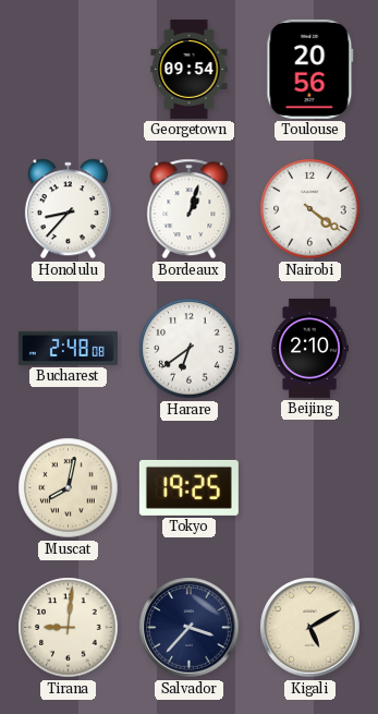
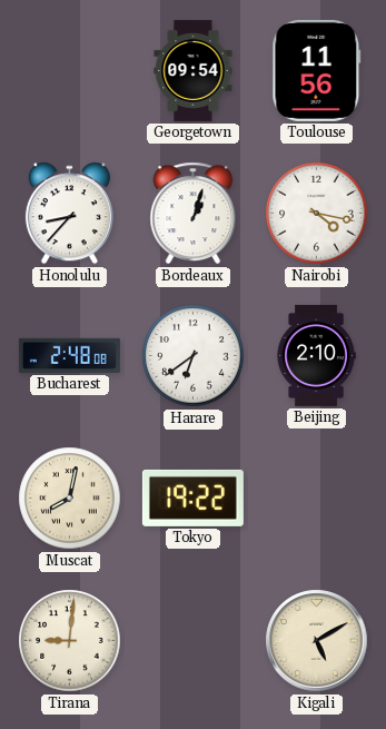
Toulouse: 20:56 -> 11:56 (317, 70)
Nairobi: 4:21 -> 4:17 (317, 214)
Tokyo: 19:25 -> 19:22 (192, 498)
Salvador: 3:37 -> none (190, 628)
